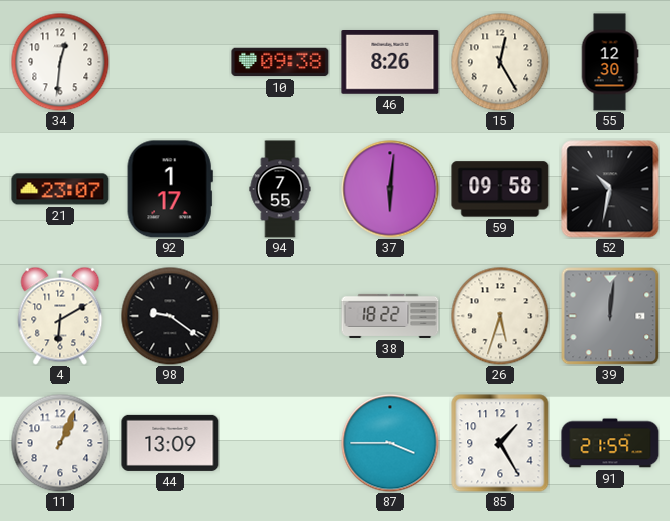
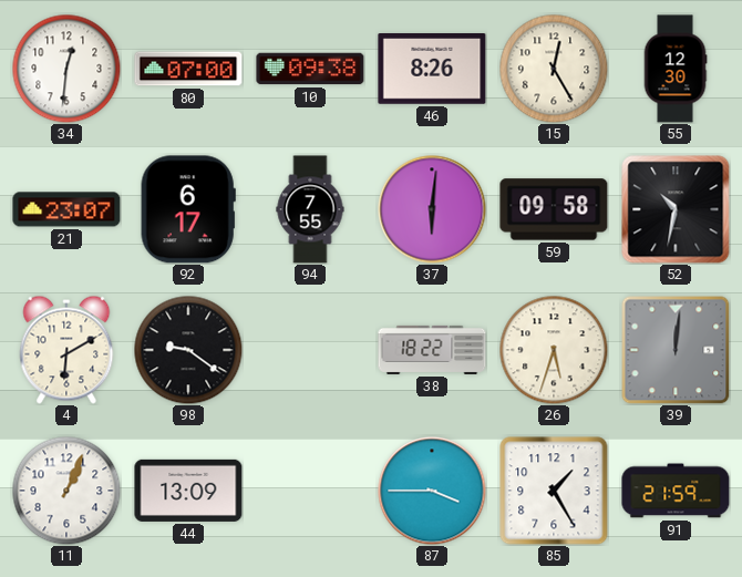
80: none -> 07:00 (188, 69)
92: 1:17 -> 6:17 (188, 209)
